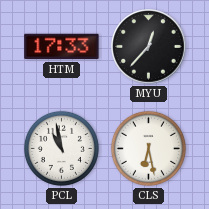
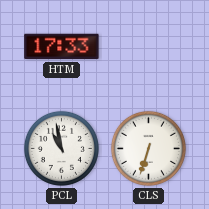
MYU: 12:37 -> none (149, 47)
CLS: 6:28 -> 6:33 (148, 148)
